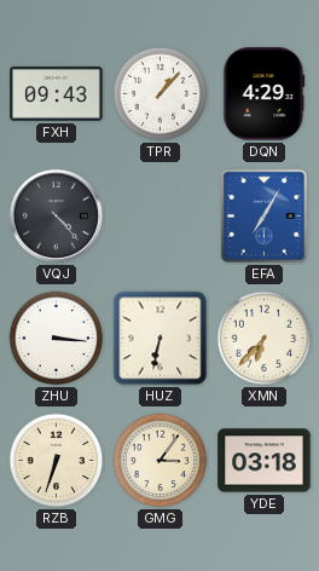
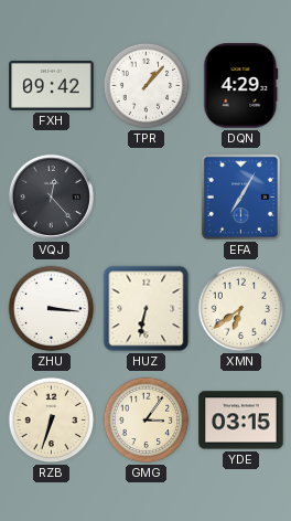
FXH: 09:43 -> 09:42 (52, 85)
VQJ: 4:23 -> 12:23 (51, 196)
XMN: 6:37 -> 6:39 (241, 309)
YDE: 03:18 -> 03:15 (241, 421)
